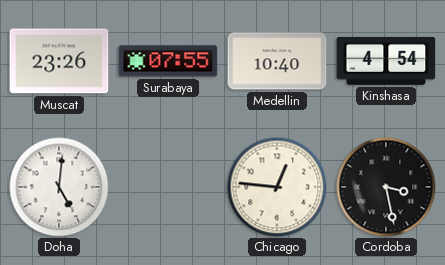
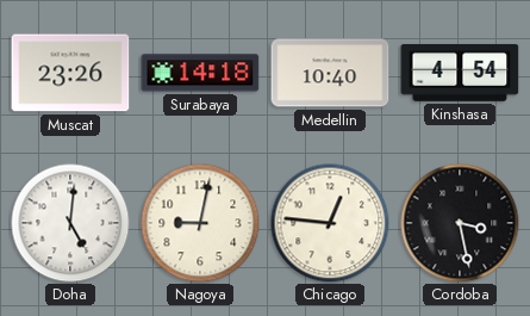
Surabaya: 07:55 -> 14:18 (200, 73)
Nagoya: none -> 9:02 (200, 223)
